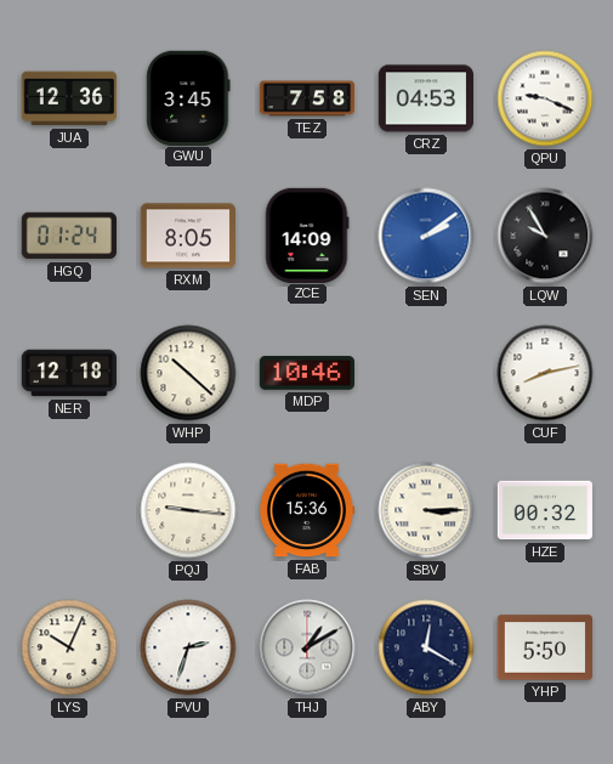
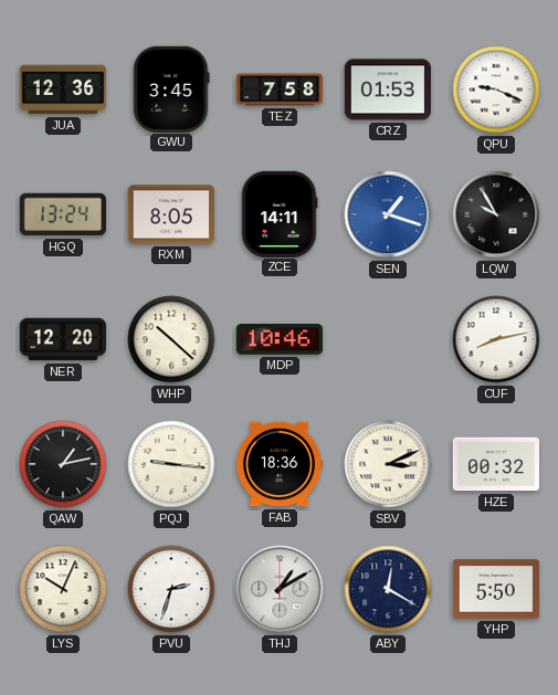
CRZ: 04:53 -> 01:53 (387, 89)
HGQ: 01:24 -> 13:24 (62, 214)
ZCE: 14:09 -> 14:11 (280, 213)
SEN: 2:09 -> 1:18 (388, 214)
NER: 12:18 -> 12:20 (63, 339)
QAW: none -> 1:13 (63, 464)
FAB: 15:36 -> 18:36 (278, 464)
SBV: 3:15 -> 3:11 (388, 464)
